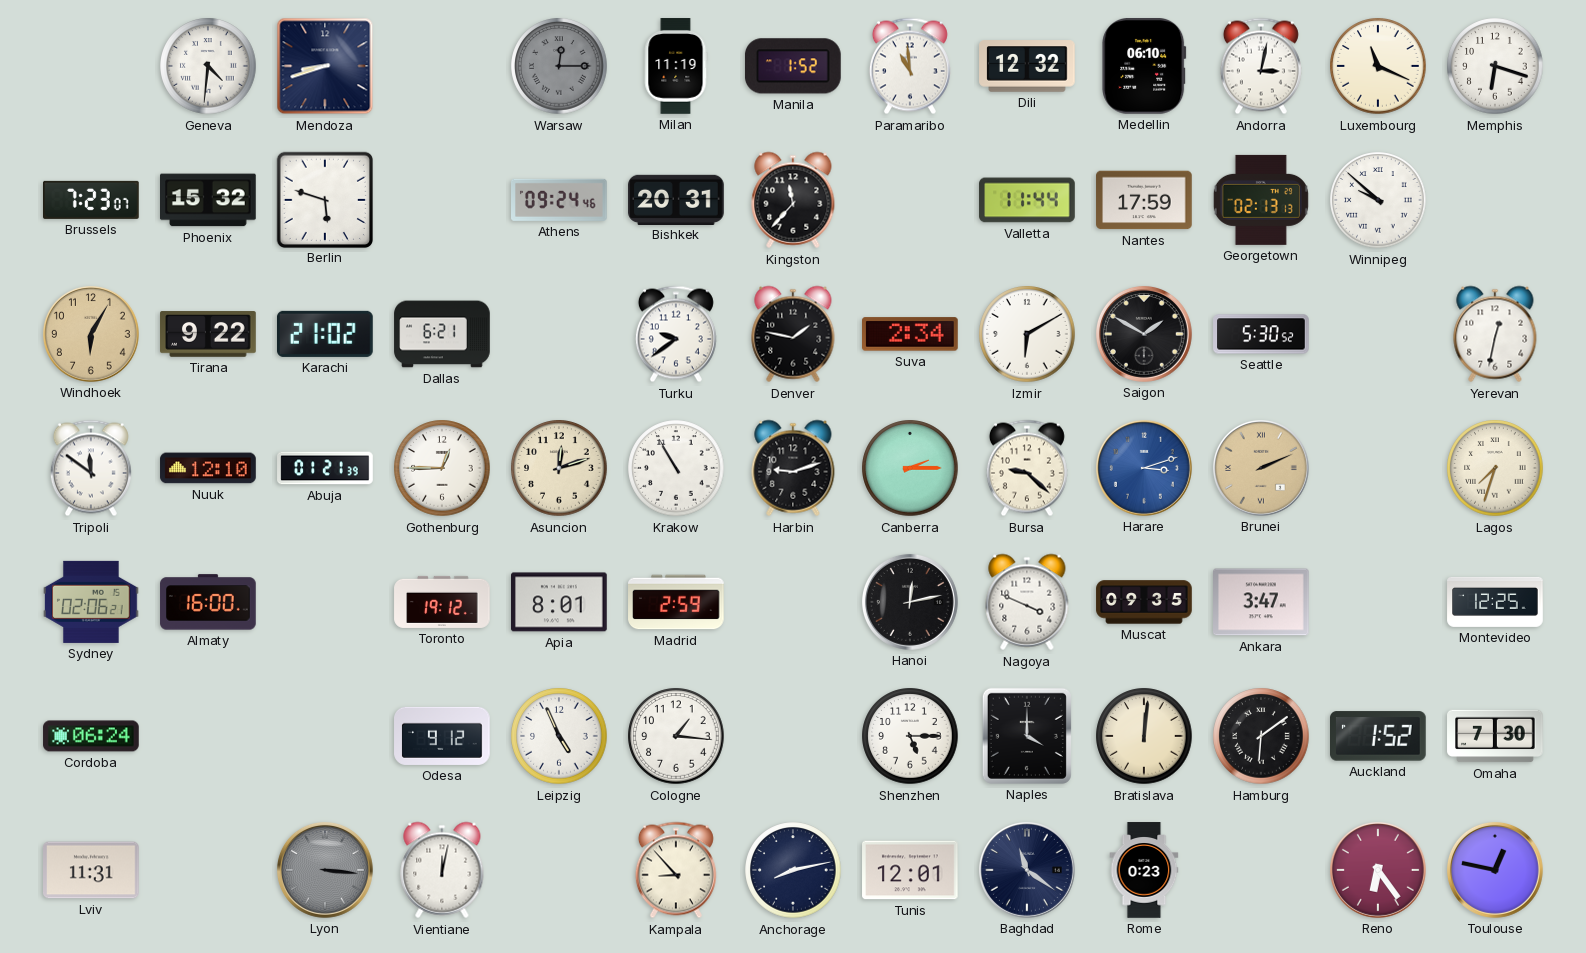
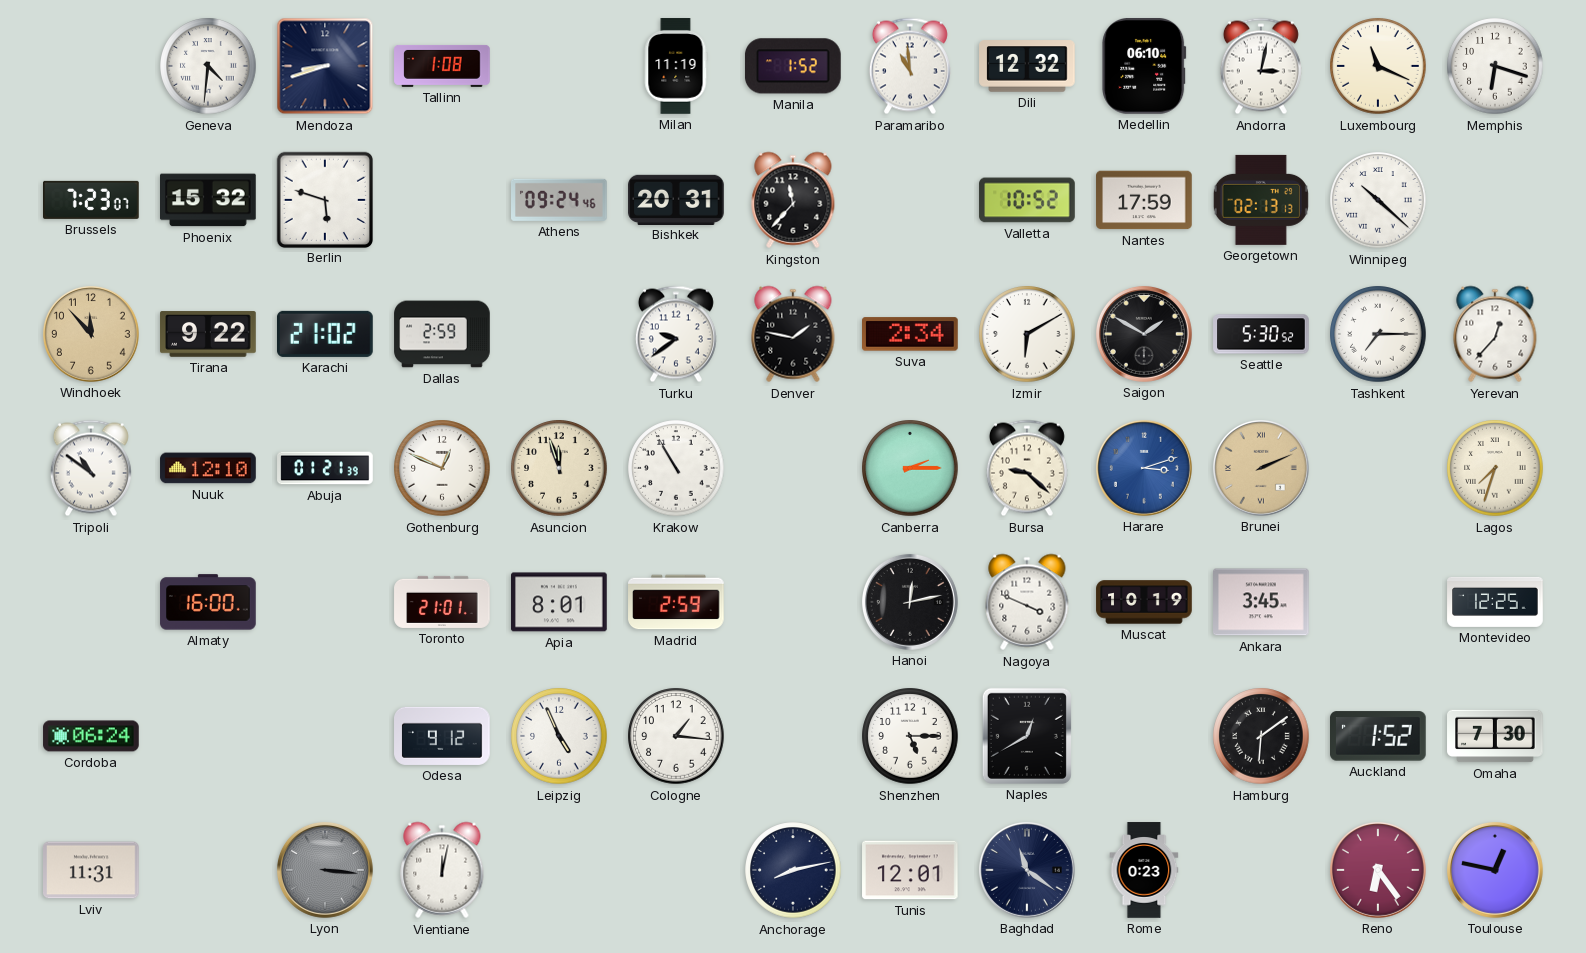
Tallinn: none -> 1:08 (442, 66)
Warsaw: 12:15 -> none (559, 66)
Valletta: 11:44 -> 10:52 (1027, 200)
Winnipeg: 9:52 -> 10:22 (1378, 200)
Windhoek: 6:05 -> 11:53 (91, 334)
Dallas: 6:21 -> 2:59 (442, 334)
Tashkent: none -> 7:15 (1378, 334)
Yerevan: 12:32 -> 12:37 (1495, 334)
Tripoli: 11:51 -> 10:51 (91, 468)
Gothenburg: 12:45 -> 12:49 (442, 468)
Asuncion: 12:12 -> 11:57 (559, 468)
Harbin: 9:12 -> none (793, 468)
Sydney: 02:06 -> none (91, 602)
Toronto: 19:12 -> 21:01 (442, 602)
Muscat: 09:35 -> 10:19 (1144, 602)
Ankara: 3:47 -> 3:45 (1262, 602)
Naples: 4:00 -> 12:40 (1027, 736)
Bratislava: 12:01 -> none (1144, 736)
Kampala: 8:53 -> none (676, 870)
